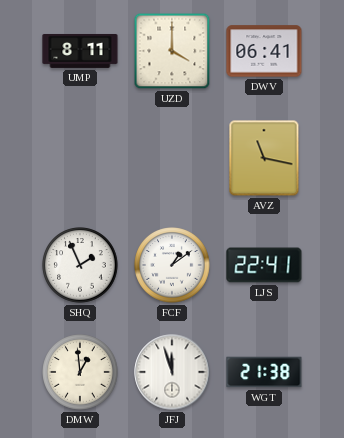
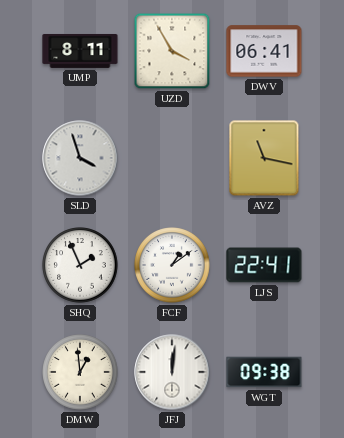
UZD: 4:00 -> 3:55 (172, 51)
SLD: none -> 3:57 (80, 158)
JFJ: 11:57 -> 12:01 (172, 372)
WGT: 21:38 -> 09:38 (264, 372)
